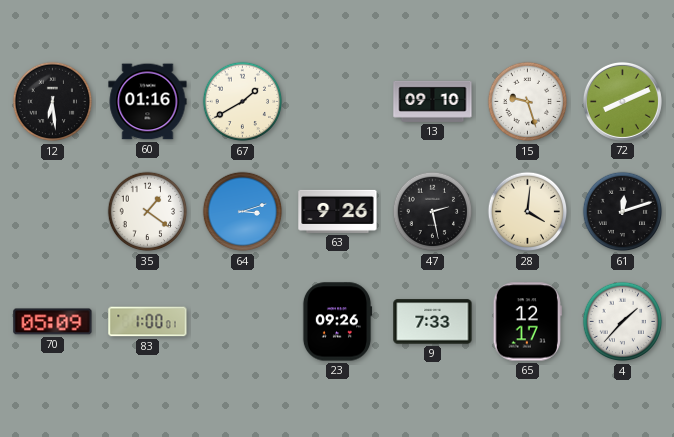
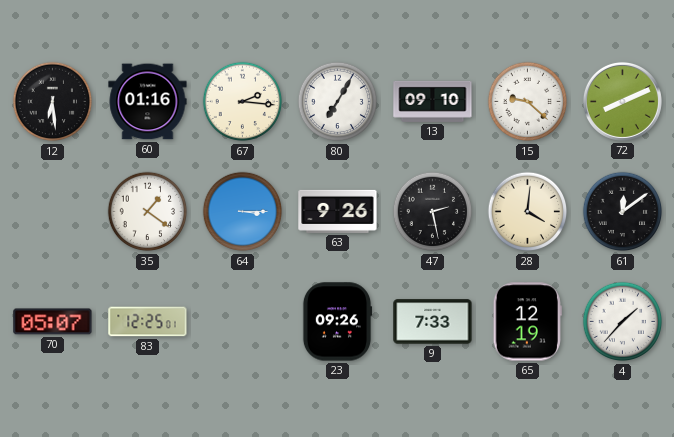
67: 1:40 -> 2:16 (243, 102)
80: none -> 7:05 (338, 102)
15: 9:27 -> 9:22 (528, 102)
64: 3:12 -> 3:15 (243, 212)
61: 12:12 -> 12:09 (623, 212)
70: 05:09 -> 05:07 (53, 322)
83: 1:00 -> 12:25 (148, 322)
65: 12:17 -> 12:19 (527, 322)
